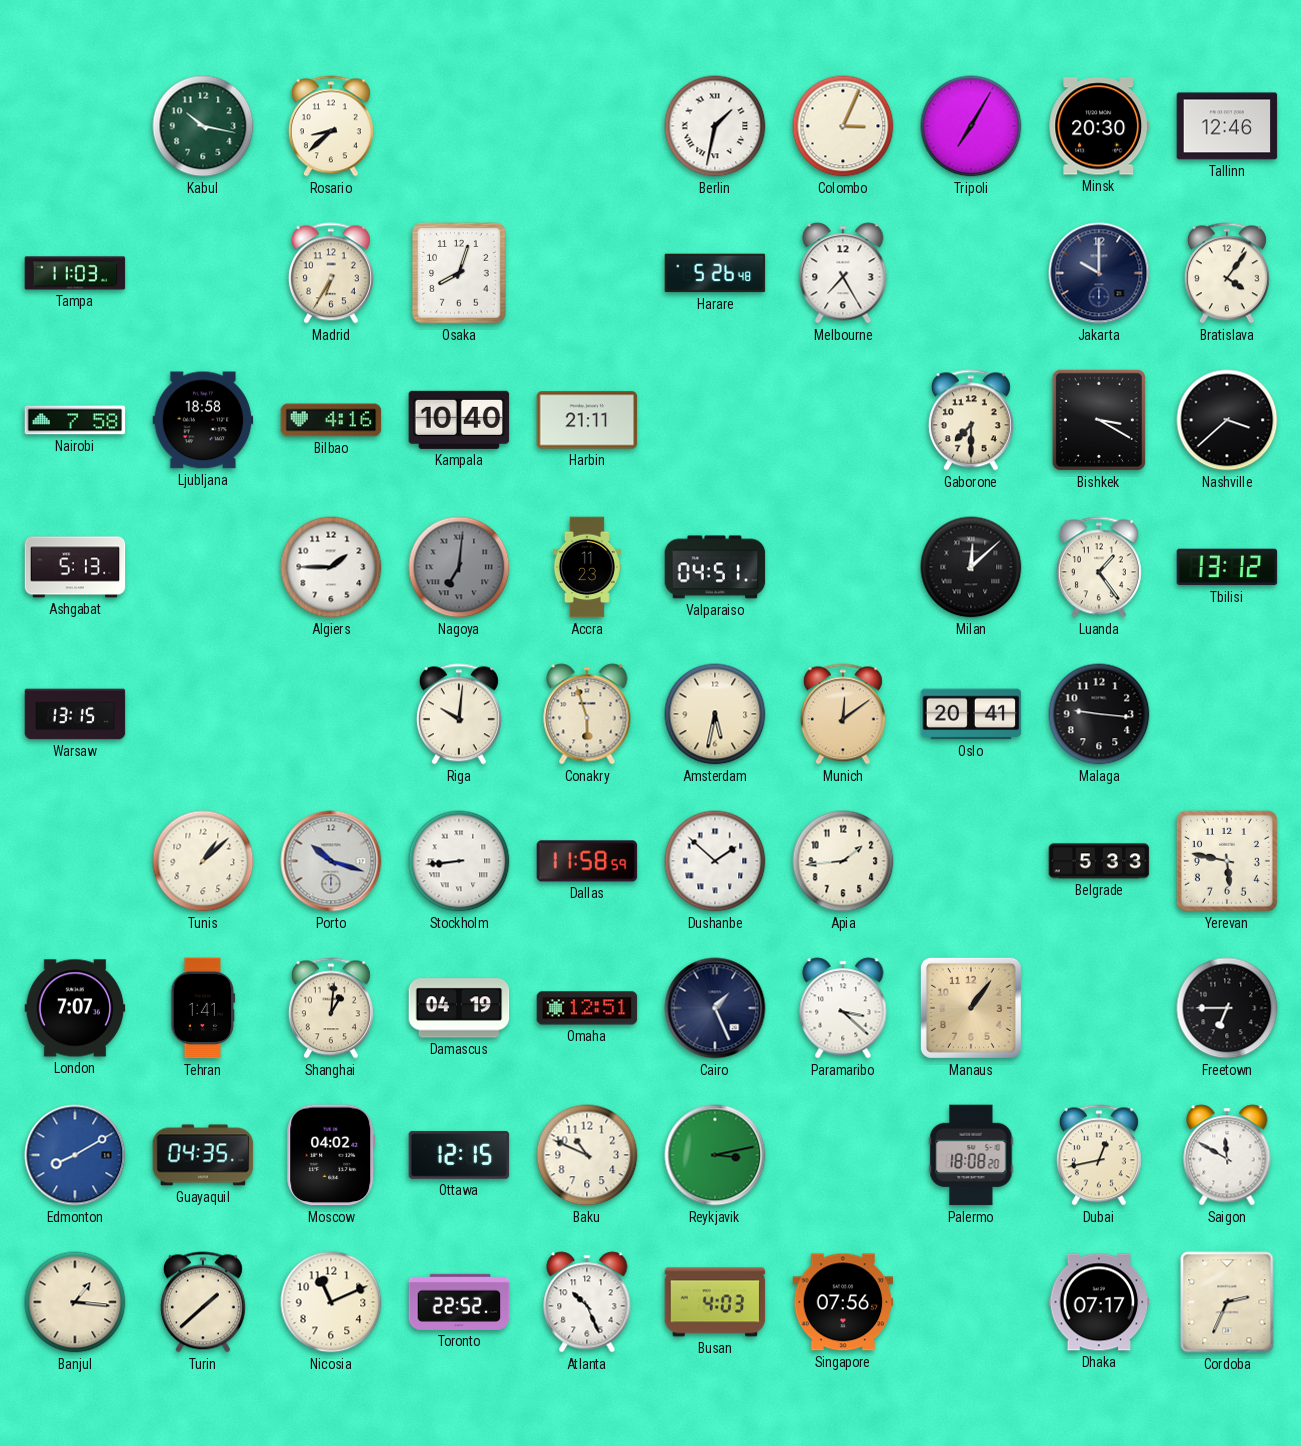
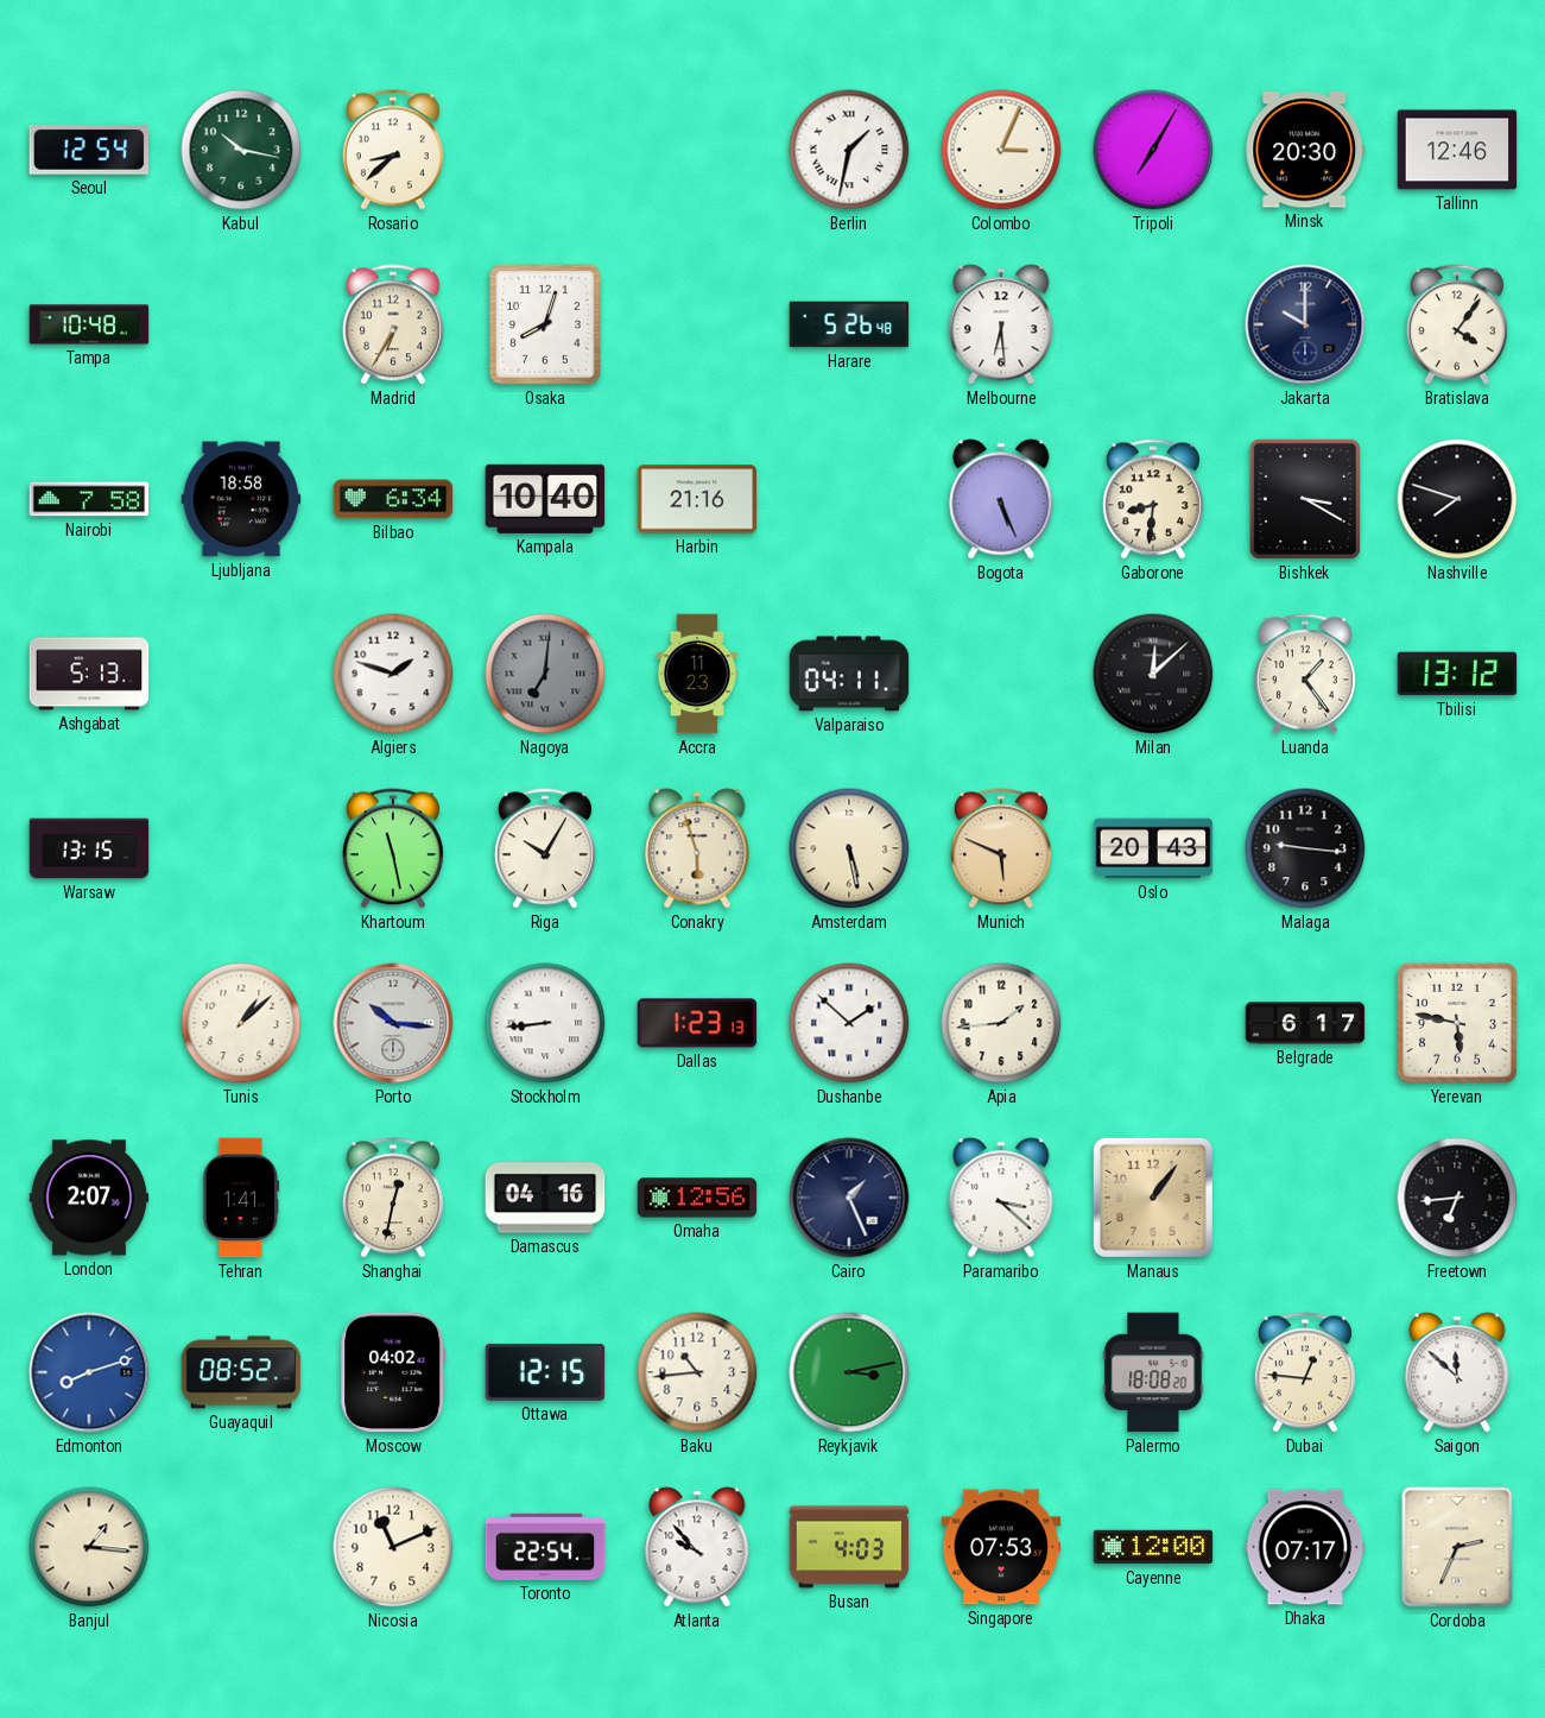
Seoul: none -> 12:54 (89, 150)
Tampa: 11:03 -> 10:48 (89, 324)
Melbourne: 7:25 -> 6:29 (1001, 324)
Bilbao: 4:16 -> 6:34 (393, 499)
Harbin: 21:11 -> 21:16 (697, 499)
Bogota: none -> 5:26 (1001, 499)
Gaborone: 7:30 -> 8:31 (1153, 499)
Nashville: 3:38 -> 7:48 (1457, 499)
Algiers: 1:45 -> 1:48 (393, 674)
Valparaiso: 04:51 -> 04:11 (849, 674)
Khartoum: none -> 11:28 (393, 848)
Riga: 10:01 -> 10:05 (545, 848)
Amsterdam: 5:32 -> 5:28 (849, 848)
Munich: 12:09 -> 5:49 (1001, 848)
Oslo: 20:41 -> 20:43 (1153, 848)
Porto: 10:18 -> 10:16 (393, 1023)
Dallas: 11:58 -> 1:23 (697, 1023)
Belgrade: 5:33 -> 6:17 (1305, 1023)
London: 7:07 -> 2:07 (89, 1198)
Shanghai: 1:01 -> 12:32 (393, 1198)
Damascus: 04:19 -> 04:16 (545, 1198)
Omaha: 12:51 -> 12:56 (697, 1198)
Freetown: 6:45 -> 6:44 (1457, 1198)
Edmonton: 8:10 -> 8:12 (89, 1372)
Guayaquil: 04:35 -> 08:52 (241, 1372)
Baku: 10:49 -> 10:44 (697, 1372)
Dubai: 12:43 -> 12:46 (1305, 1372)
Saigon: 11:50 -> 11:52 (1457, 1372)
Turin: 1:38 -> none (203, 1302)
Toronto: 22:52 -> 22:54 (545, 1547)
Atlanta: 10:26 -> 9:53 (697, 1547)
Singapore: 07:56 -> 07:53 (1001, 1547)
Cayenne: none -> 12:00 (1153, 1547)
